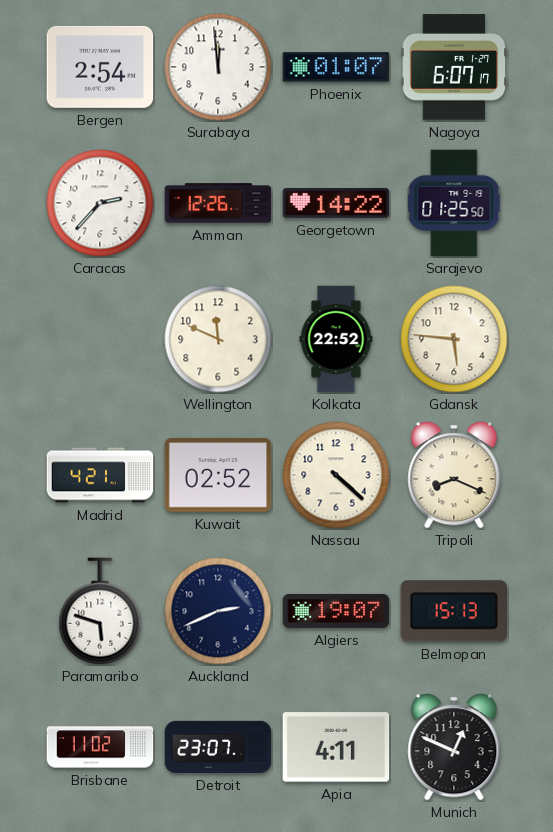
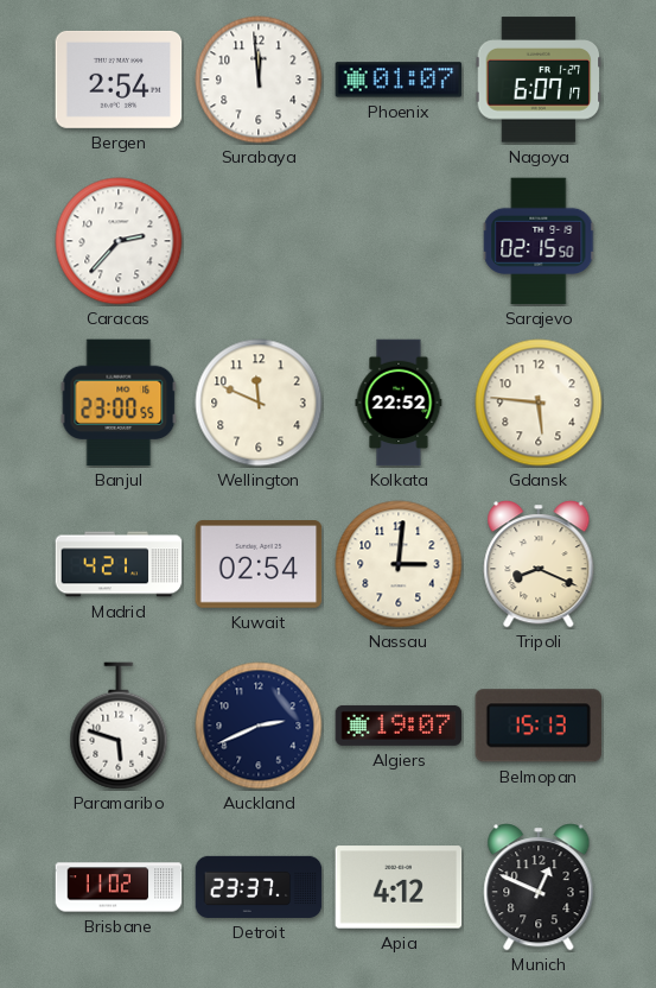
Amman: 12:26 -> none (218, 203)
Georgetown: 14:22 -> none (336, 203)
Sarajevo: 01:25 -> 02:15 (540, 241)
Banjul: none -> 23:00 (119, 403)
Kuwait: 02:52 -> 02:54 (259, 564)
Nassau: 4:22 -> 3:01 (399, 564)
Detroit: 23:07 -> 23:37 (259, 887)
Apia: 4:11 -> 4:12 (399, 887)
